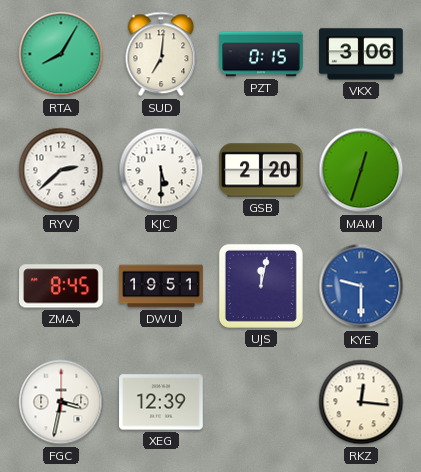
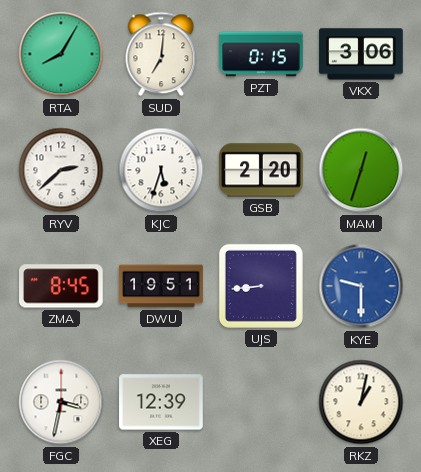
KJC: 5:30 -> 5:33 (161, 170)
UJS: 12:02 -> 8:44 (261, 286)
RKZ: 12:16 -> 1:02 (361, 402)
